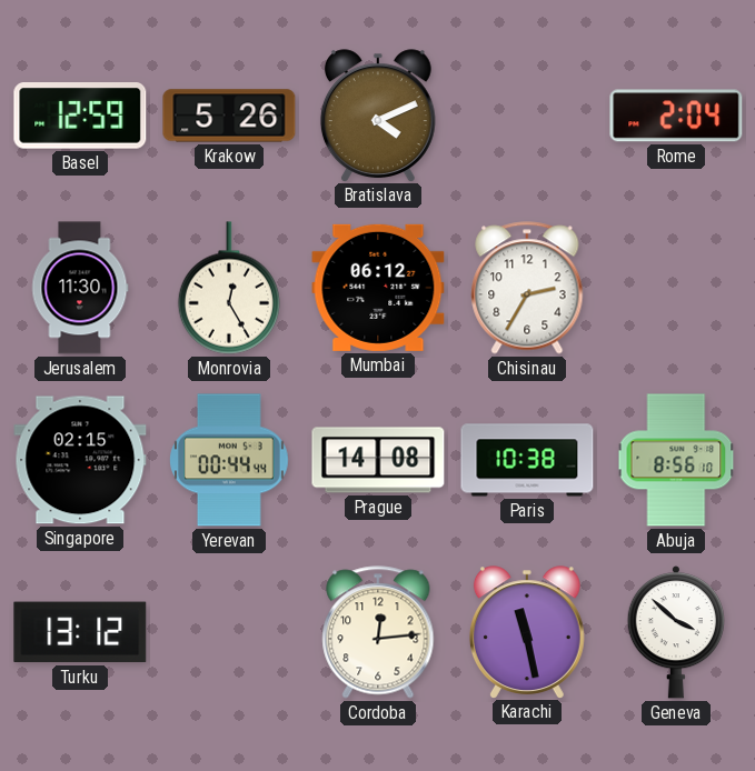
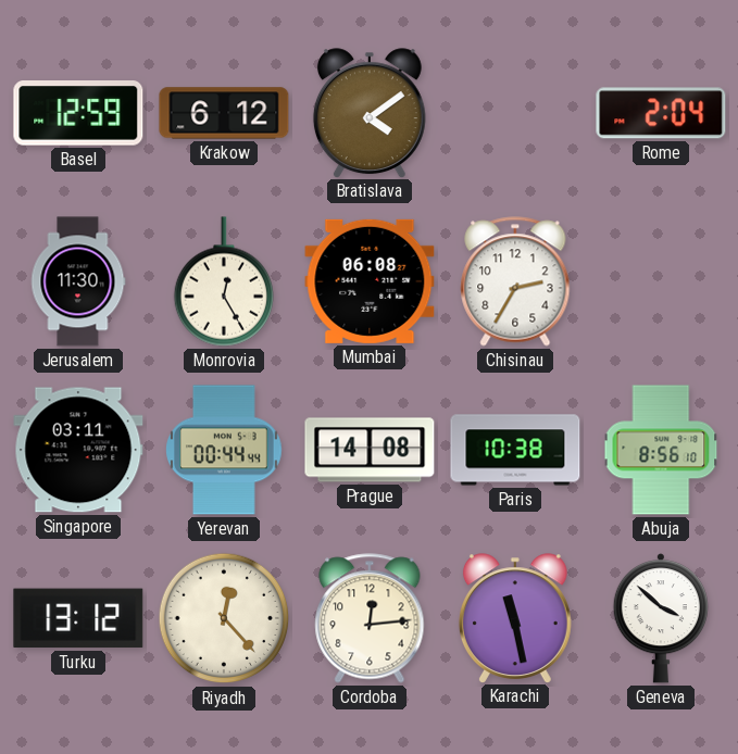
Krakow: 5:26 -> 6:12 (224, 113)
Bratislava: 4:11 -> 4:09 (370, 113)
Mumbai: 06:12 -> 06:08 (370, 281)
Singapore: 02:15 -> 03:11 (78, 450)
Riyadh: none -> 12:23 (224, 618)
